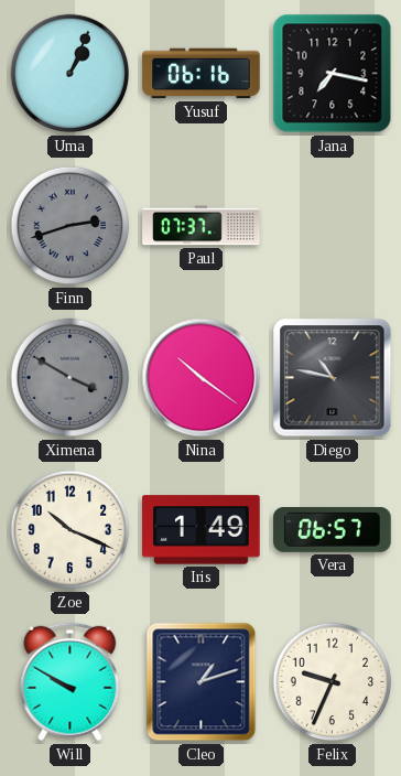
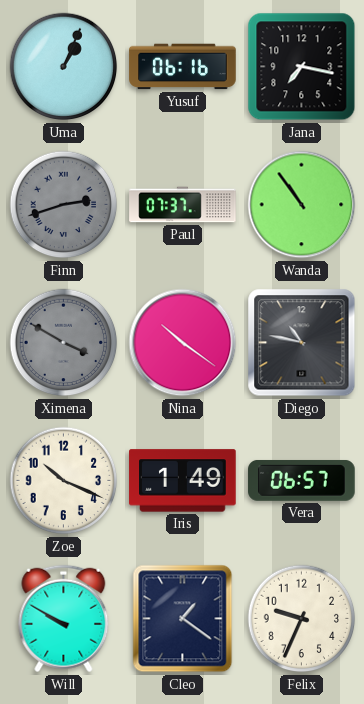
Wanda: none -> 10:54 (302, 205)
Cleo: 1:12 -> 1:21 (183, 619)
